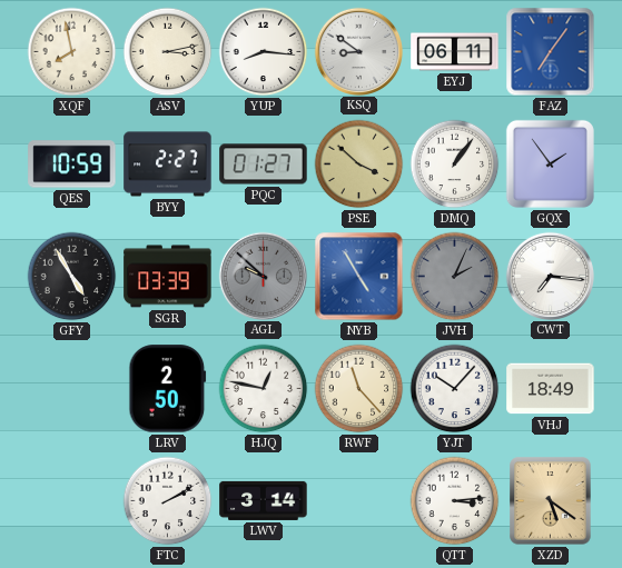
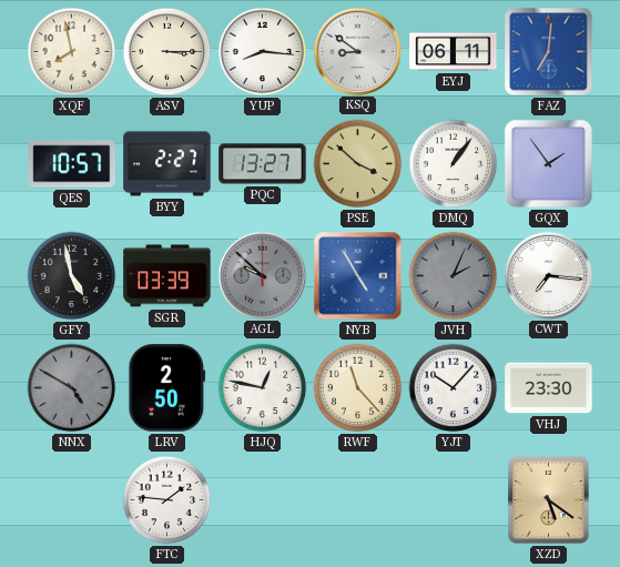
ASV: 3:13 -> 3:15 (167, 52)
FAZ: 7:06 -> 7:01 (549, 52)
QES: 10:59 -> 10:57 (72, 164)
PQC: 01:27 -> 13:27 (263, 164)
GFY: 4:55 -> 4:58 (72, 276)
NNX: none -> 4:50 (72, 388)
VHJ: 18:49 -> 23:30 (549, 388)
FTC: 2:10 -> 1:46 (167, 500)
LWV: 3:14 -> none (264, 500)
QTT: 3:14 -> none (455, 501)
